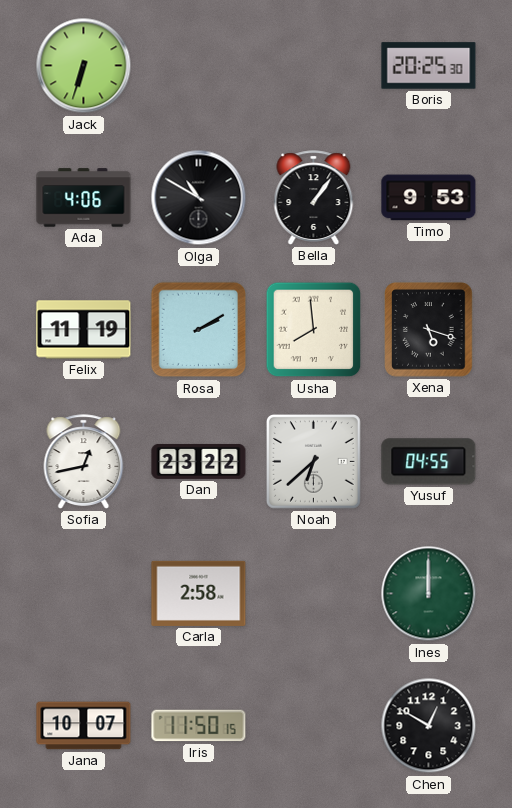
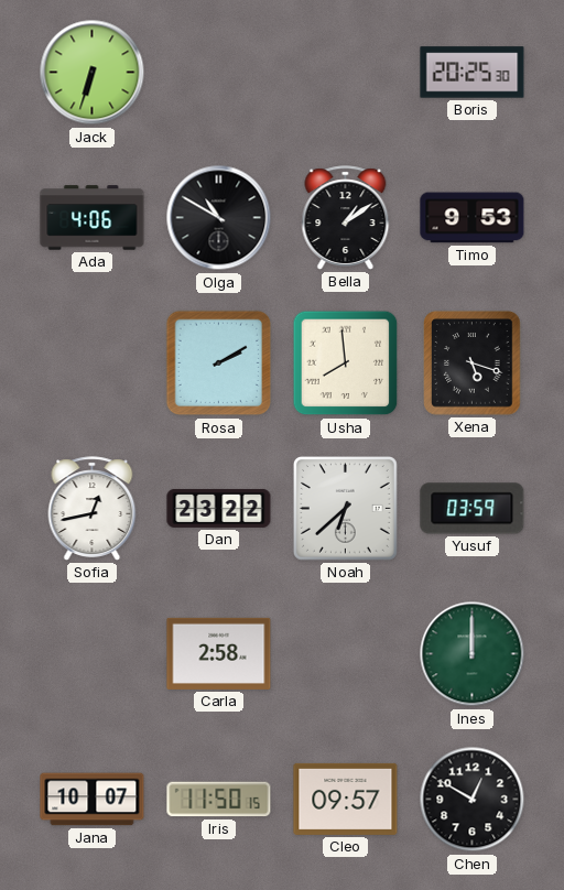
Bella: 1:06 -> 1:09 (346, 218)
Felix: 11:19 -> none (84, 330)
Yusuf: 04:55 -> 03:59 (473, 509)
Cleo: none -> 09:57 (346, 799)
